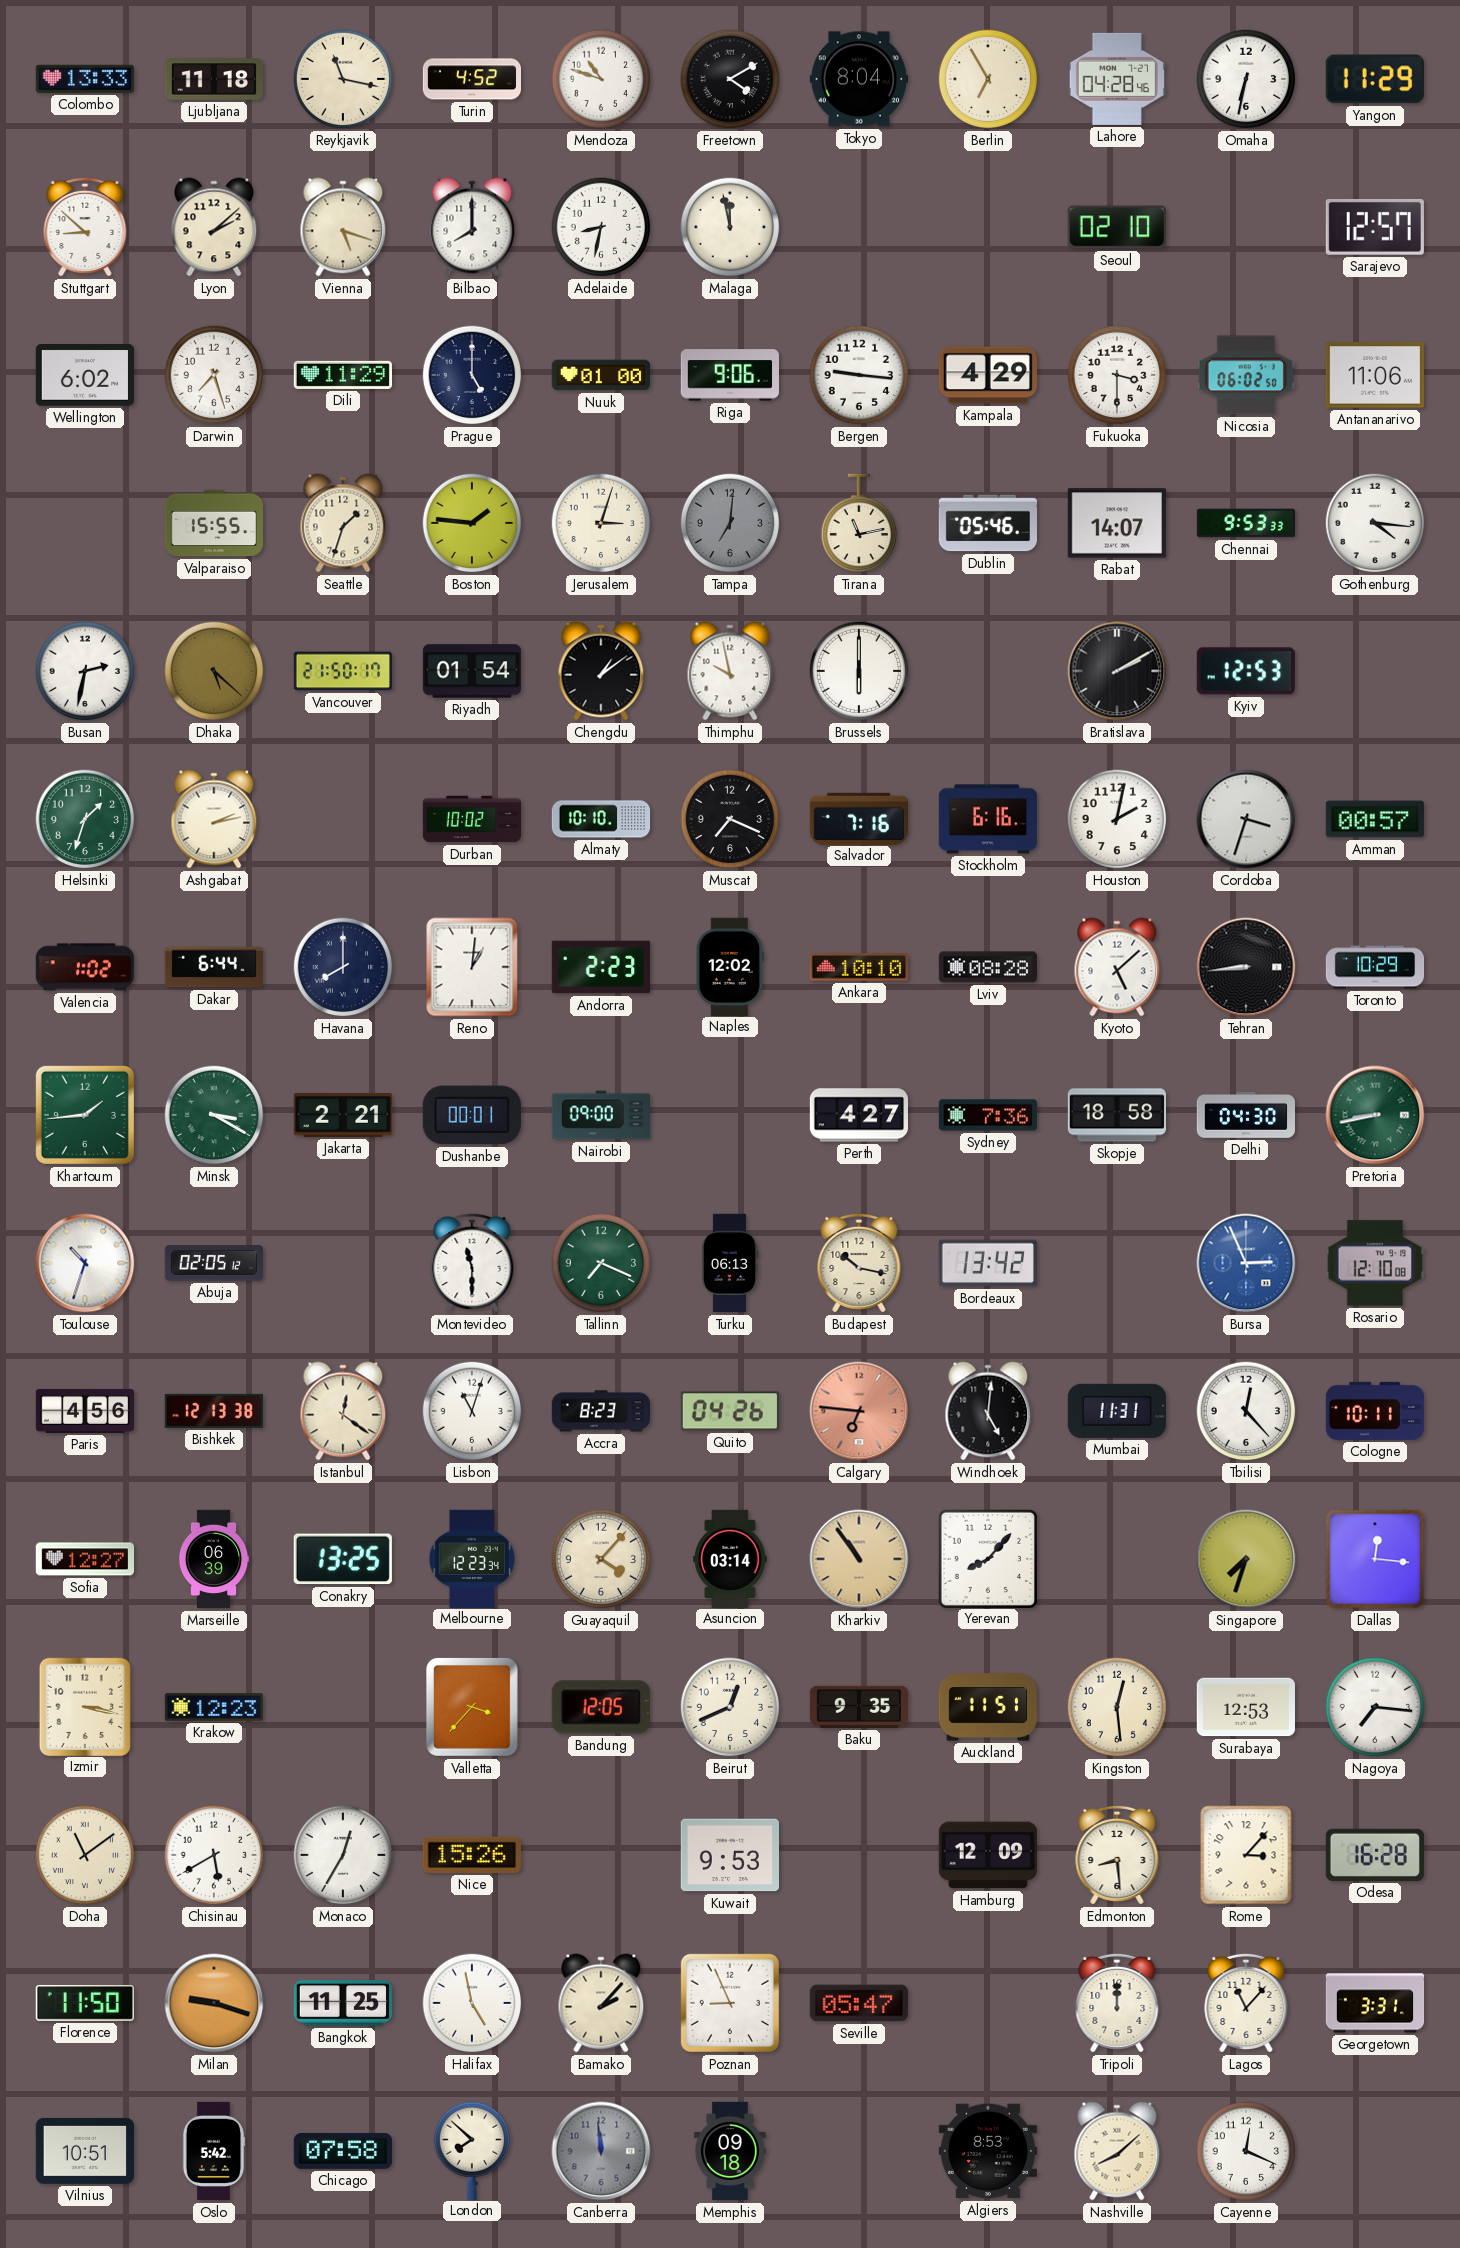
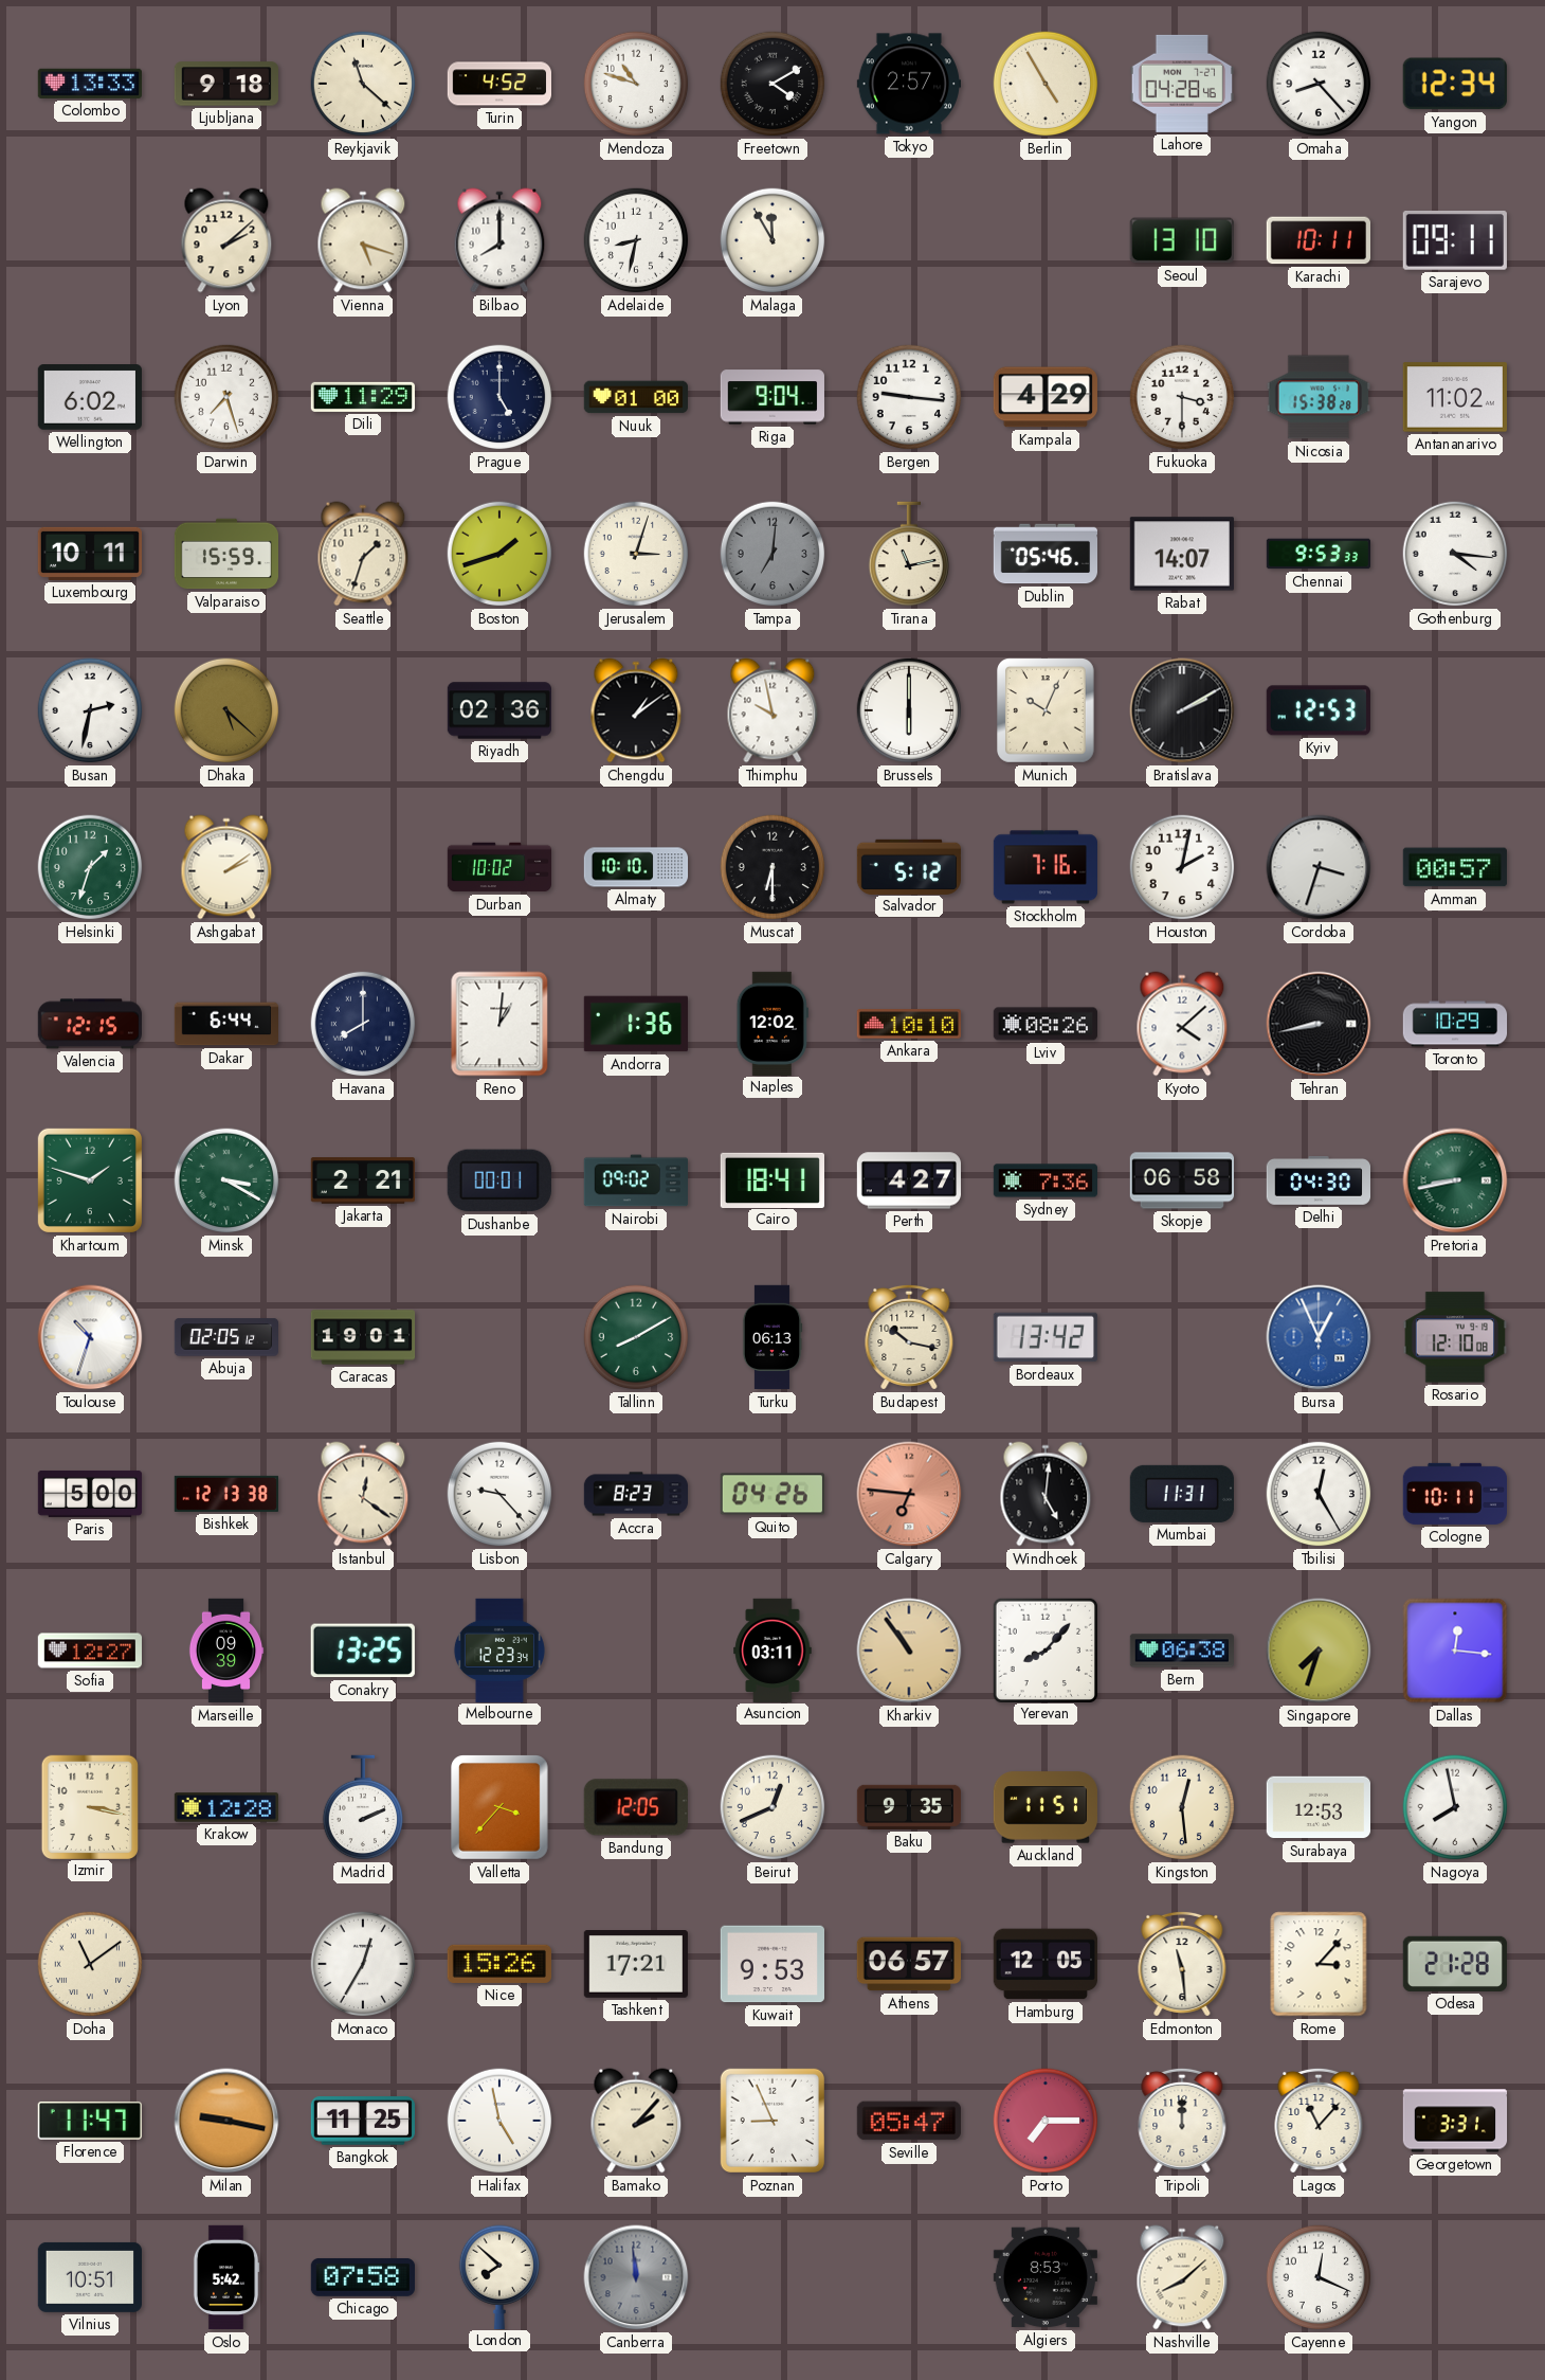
Ljubljana: 11:18 -> 9:18 (225, 84)
Reykjavik: 11:17 -> 11:22 (363, 84)
Tokyo: 8:04 -> 2:57 (908, 84)
Berlin: 6:55 -> 4:55 (1046, 84)
Omaha: 6:32 -> 8:23 (1319, 84)
Yangon: 11:29 -> 12:34 (1455, 84)
Stuttgart: 8:52 -> none (85, 227)
Malaga: 11:58 -> 11:55 (772, 240)
Seoul: 02:10 -> 13:10 (1182, 240)
Karachi: none -> 10:11 (1317, 240)
Sarajevo: 12:57 -> 09:11 (1455, 240)
Riga: 9:06 -> 9:04 (772, 397)
Nicosia: 06:02 -> 15:38 (1319, 397)
Antananarivo: 11:06 -> 11:02 (1455, 397)
Luxembourg: none -> 10:11 (89, 554)
Valparaiso: 15:55 -> 15:59 (226, 554)
Boston: 1:46 -> 1:42 (499, 554)
Vancouver: 21:50 -> none (342, 671)
Riyadh: 01:54 -> 02:36 (498, 710)
Munich: none -> 10:04 (1047, 711)
Ashgabat: 2:13 -> 2:09 (226, 867)
Muscat: 7:19 -> 6:30 (772, 867)
Salvador: 7:16 -> 5:12 (908, 866)
Stockholm: 6:16 -> 7:16 (1044, 867)
Valencia: 1:02 -> 12:15 (89, 1024)
Andorra: 2:23 -> 1:36 (635, 1024)
Lviv: 08:28 -> 08:26 (1044, 1024)
Kyoto: 5:08 -> 4:08 (1182, 1024)
Tehran: 8:44 -> 8:43 (1319, 1024)
Khartoum: 1:44 -> 1:48 (90, 1180)
Nairobi: 09:00 -> 09:02 (635, 1180)
Cairo: none -> 18:41 (771, 1179)
Skopje: 18:58 -> 06:58 (1181, 1180)
Caracas: none -> 19:01 (363, 1337)
Montevideo: 11:30 -> none (472, 1263)
Tallinn: 7:19 -> 8:10 (636, 1337)
Bursa: 2:56 -> 12:56 (1319, 1337)
Paris: 4:56 -> 5:00 (90, 1494)
Lisbon: 11:03 -> 9:23 (499, 1494)
Tbilisi: 12:23 -> 12:25 (1319, 1494)
Marseille: 06:39 -> 09:39 (226, 1651)
Guayaquil: 4:07 -> none (601, 1559)
Asuncion: 03:14 -> 03:11 (772, 1649)
Bern: none -> 06:38 (1181, 1651)
Krakow: 12:23 -> 12:28 (225, 1807)
Madrid: none -> 2:11 (363, 1807)
Nagoya: 7:16 -> 7:58 (1455, 1807)
Chisinau: 5:40 -> none (214, 1855)
Tashkent: none -> 17:21 (636, 1965)
Athens: none -> 06:57 (908, 1964)
Hamburg: 12:09 -> 12:05 (1044, 1964)
Edmonton: 8:29 -> 11:29 (1182, 1964)
Odesa: 16:28 -> 21:28 (1455, 1964)
Florence: 11:50 -> 11:47 (90, 2121)
Milan: 9:18 -> 9:17 (226, 2121)
Porto: none -> 7:15 (1046, 2121)
Memphis: 09:18 -> none (730, 2151)
